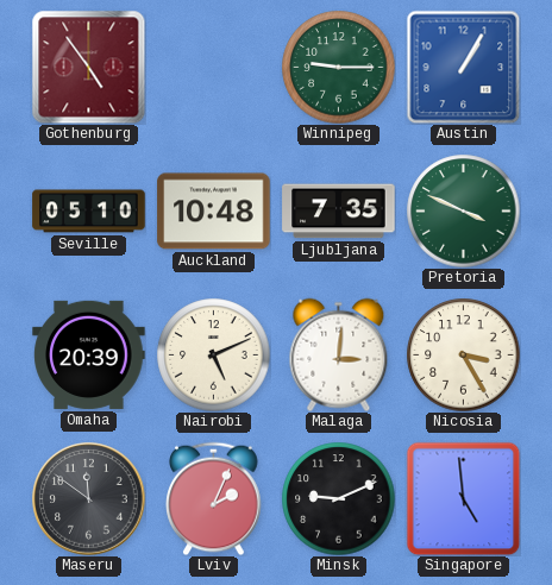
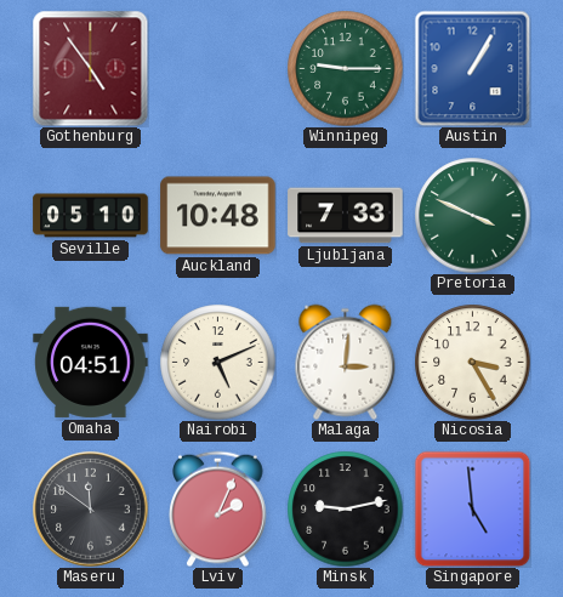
Ljubljana: 7:35 -> 7:33 (346, 216)
Omaha: 20:39 -> 04:51 (91, 362)
Minsk: 9:11 -> 9:13 (345, 508)
